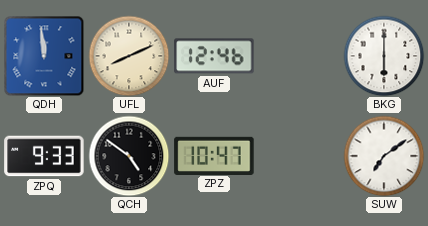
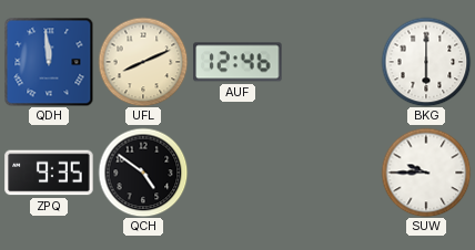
ZPQ: 9:33 -> 9:35 (49, 173)
ZPZ: 10:47 -> none (214, 155)
SUW: 7:09 -> 9:45 (426, 173)
